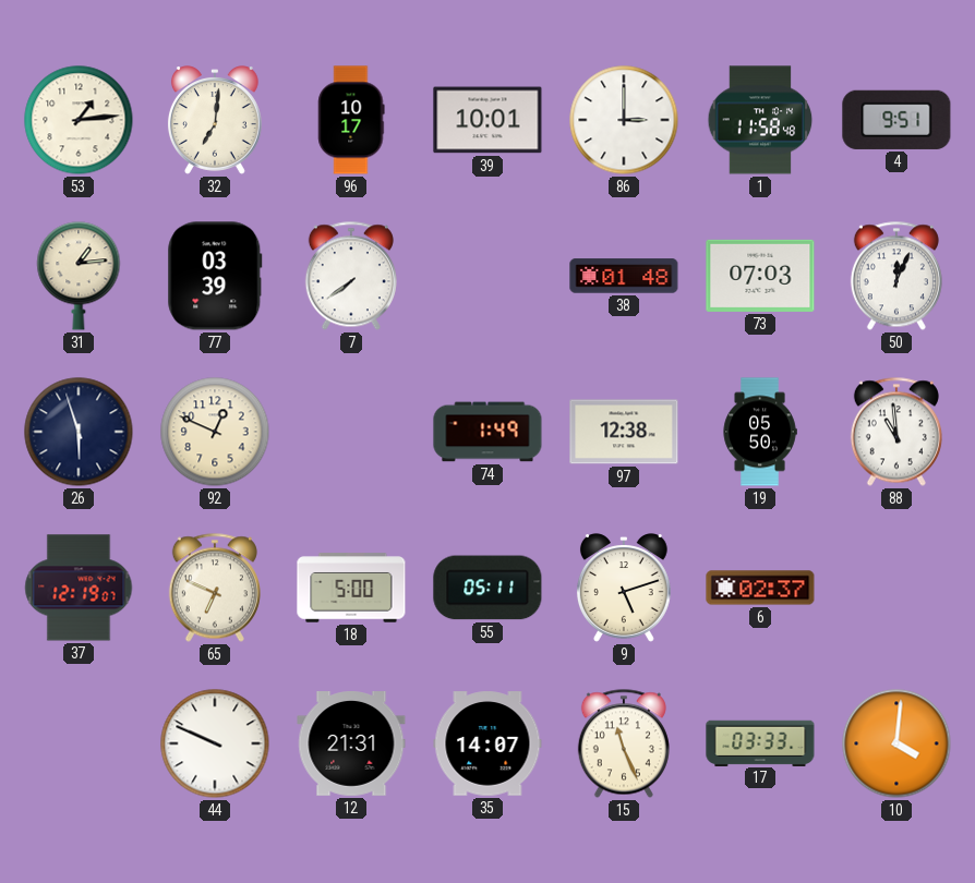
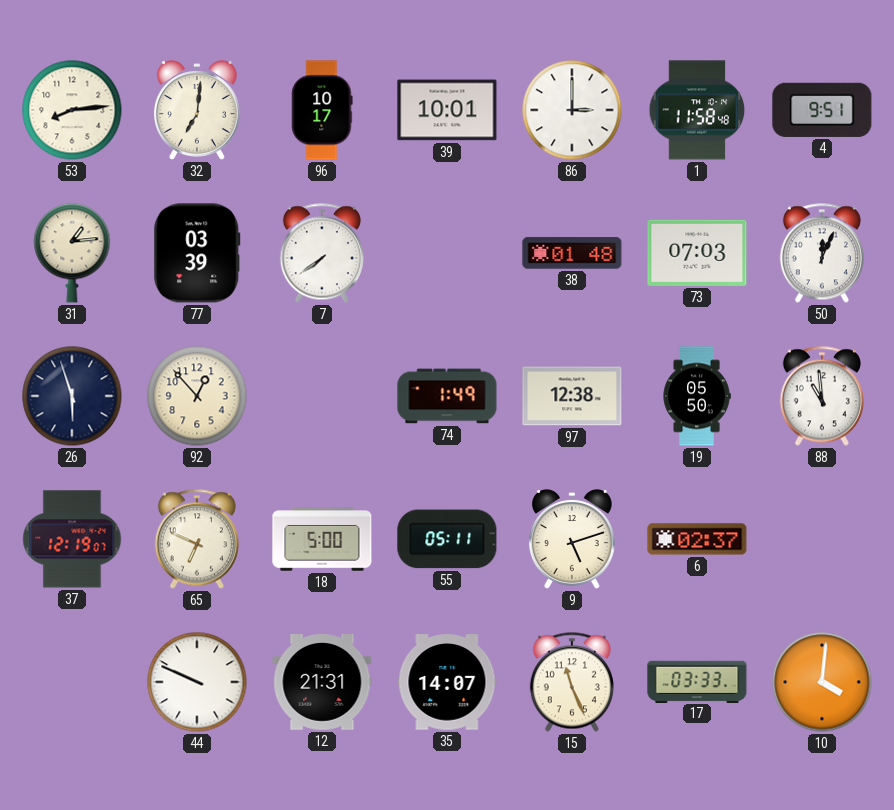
53: 1:14 -> 8:14 (72, 110)
92: 12:49 -> 12:53 (197, 396)
